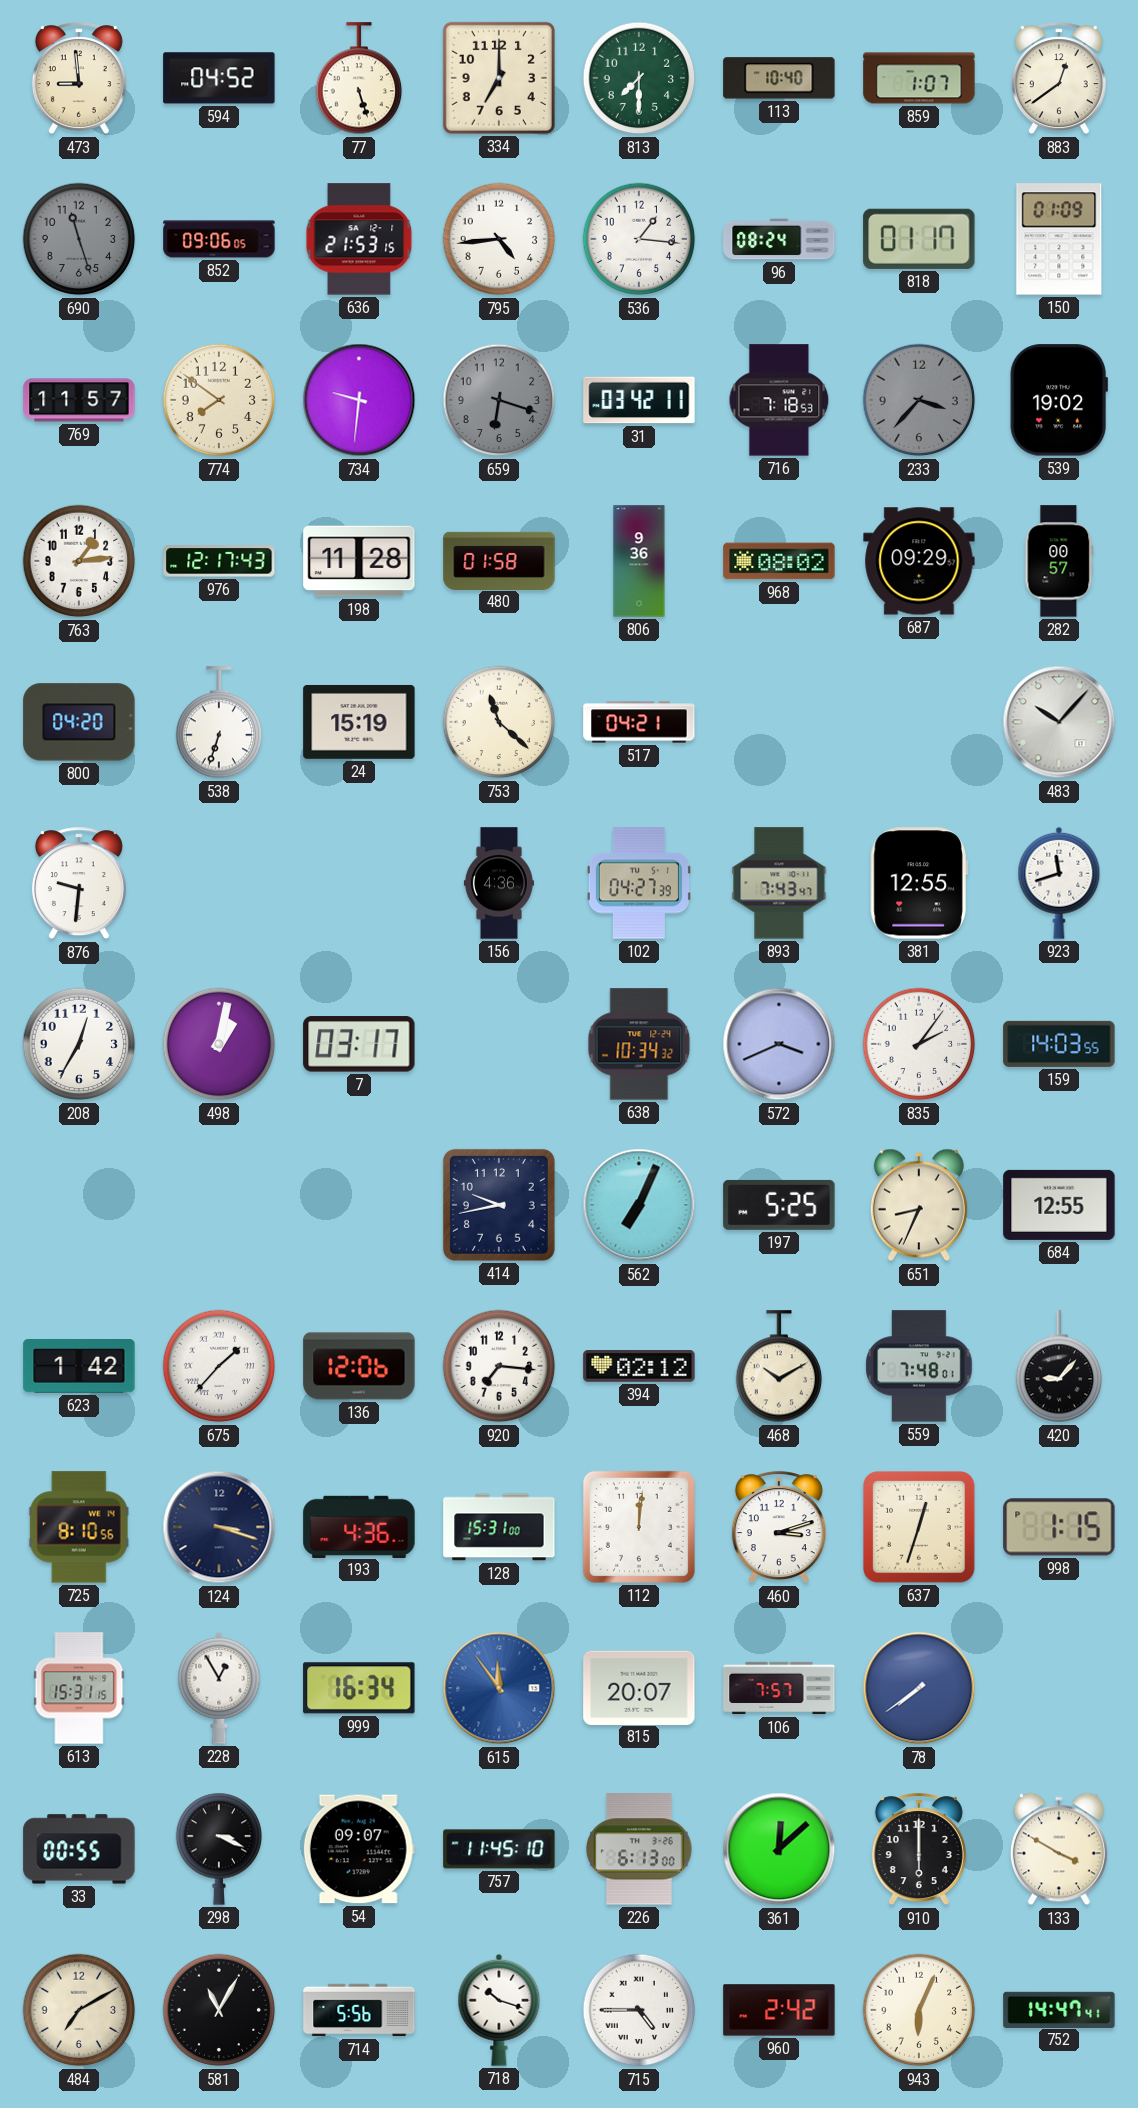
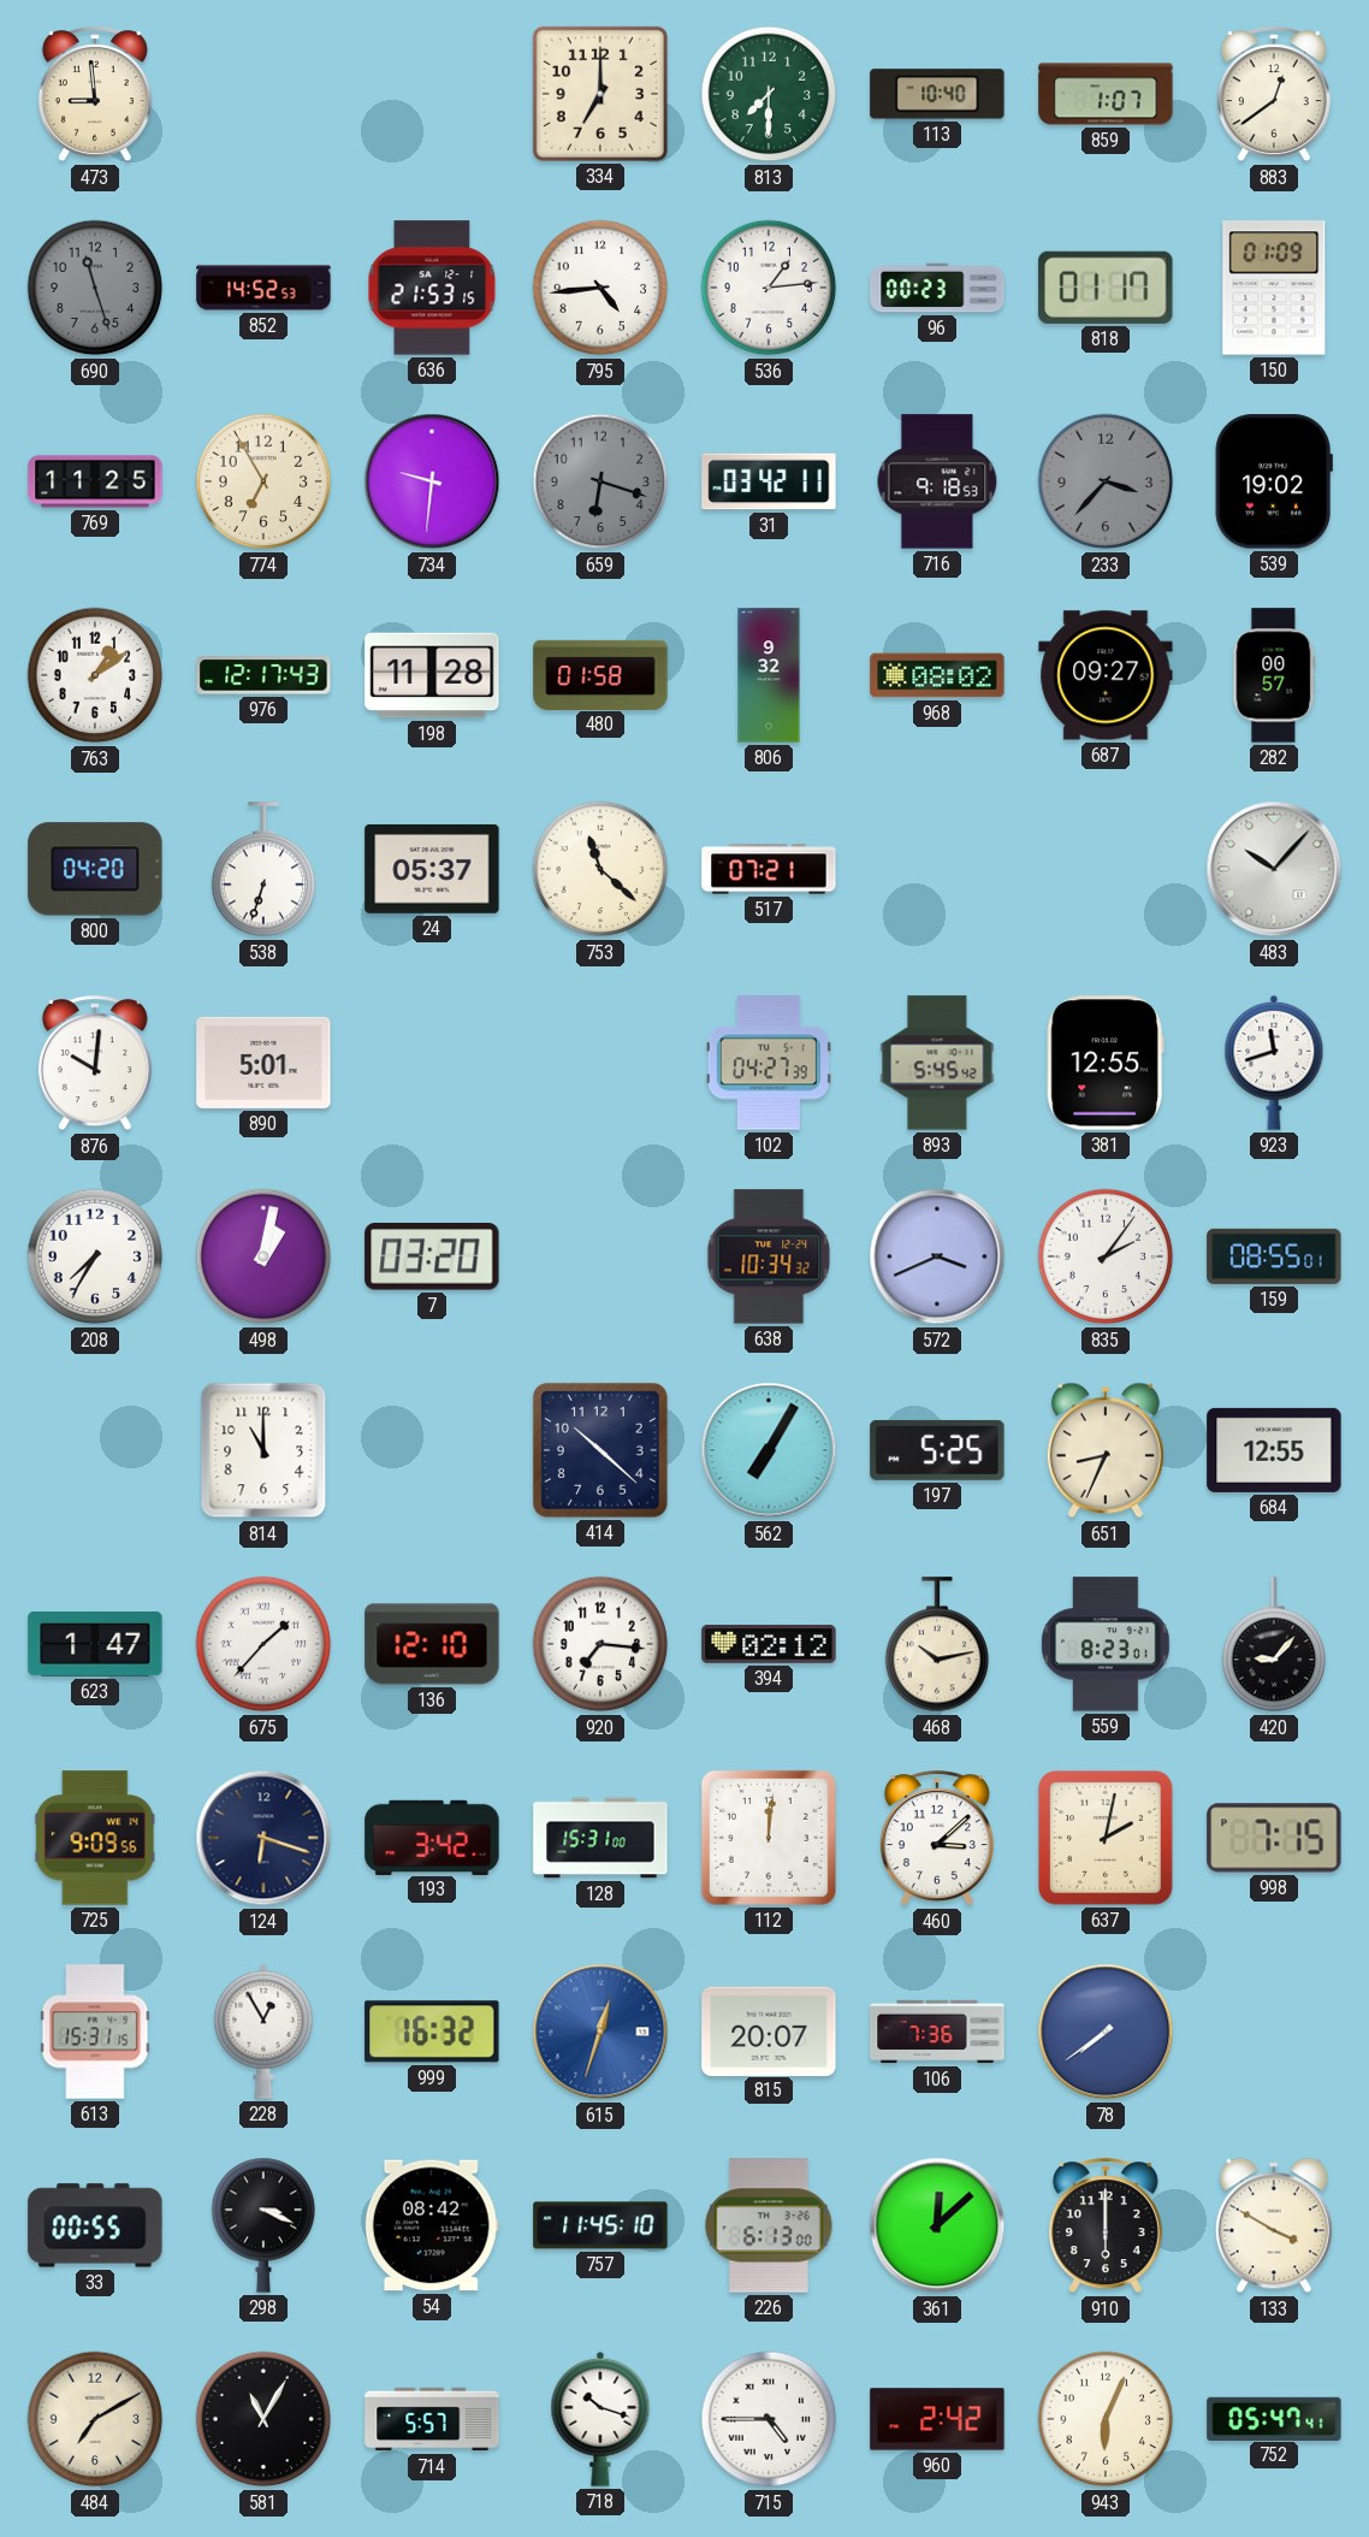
594: 04:52 -> none (219, 78)
77: 5:27 -> none (359, 79)
852: 09:06 -> 14:52 (263, 288)
536: 1:16 -> 1:14 (769, 288)
96: 08:24 -> 00:23 (937, 288)
769: 11:57 -> 11:25 (95, 481)
774: 7:51 -> 6:55 (263, 481)
716: 7:18 -> 9:18 (937, 481)
763: 1:14 -> 1:09 (95, 675)
806: 9:36 -> 9:32 (769, 675)
687: 09:29 -> 09:27 (1106, 675)
24: 15:19 -> 05:37 (432, 869)
517: 04:21 -> 07:21 (769, 869)
876: 9:31 -> 10:01 (95, 1064)
890: none -> 5:01 (263, 1063)
156: 4:36 -> none (499, 883)
893: 7:43 -> 5:45 (937, 1063)
208: 12:35 -> 7:35 (95, 1256)
7: 03:17 -> 03:20 (432, 1256)
159: 14:03 -> 08:55 (1274, 1256)
814: none -> 11:00 (263, 1450)
414: 9:43 -> 10:22 (600, 1450)
562: 7:04 -> 7:05 (769, 1450)
623: 1:42 -> 1:47 (95, 1645)
136: 12:06 -> 12:10 (432, 1644)
468: 10:10 -> 10:13 (937, 1645)
559: 7:48 -> 8:23 (1106, 1644)
725: 8:10 -> 9:09 (95, 1838)
124: 3:18 -> 6:18 (263, 1838)
193: 4:36 -> 3:42 (432, 1837)
460: 3:12 -> 3:08 (937, 1839)
637: 12:33 -> 2:02 (1106, 1838)
998: 1:15 -> 7:15 (1274, 1838)
999: 16:34 -> 16:32 (432, 2032)
615: 11:54 -> 12:33 (600, 2032)
106: 7:57 -> 7:36 (937, 2032)
54: 09:07 -> 08:42 (432, 2225)
714: 5:56 -> 5:57 (432, 2419)
752: 14:47 -> 05:47 (1274, 2418)
